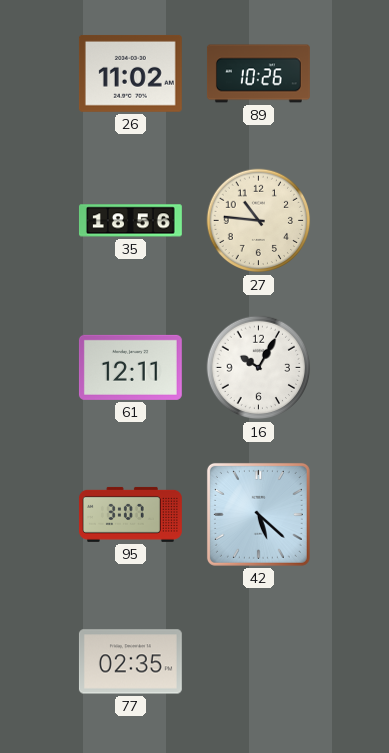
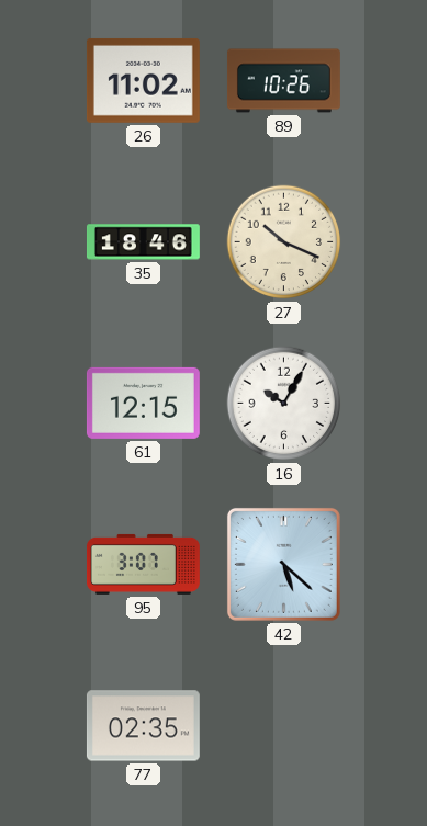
35: 18:56 -> 18:46 (143, 242)
27: 10:46 -> 10:19 (284, 242)
61: 12:11 -> 12:15 (143, 403)
